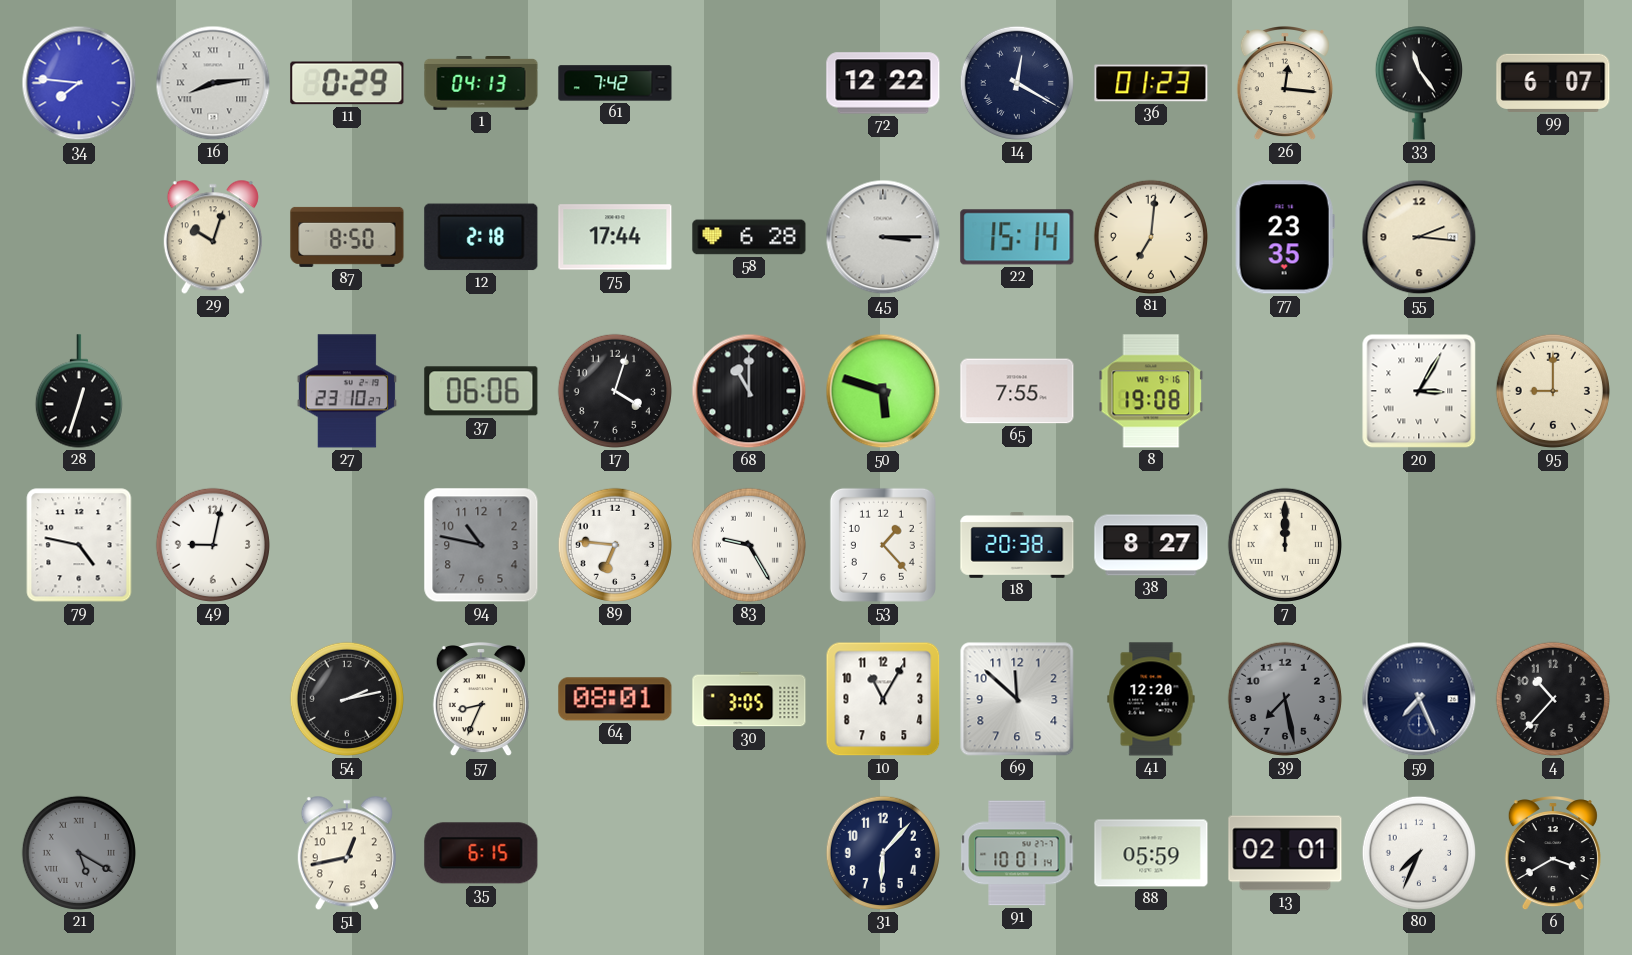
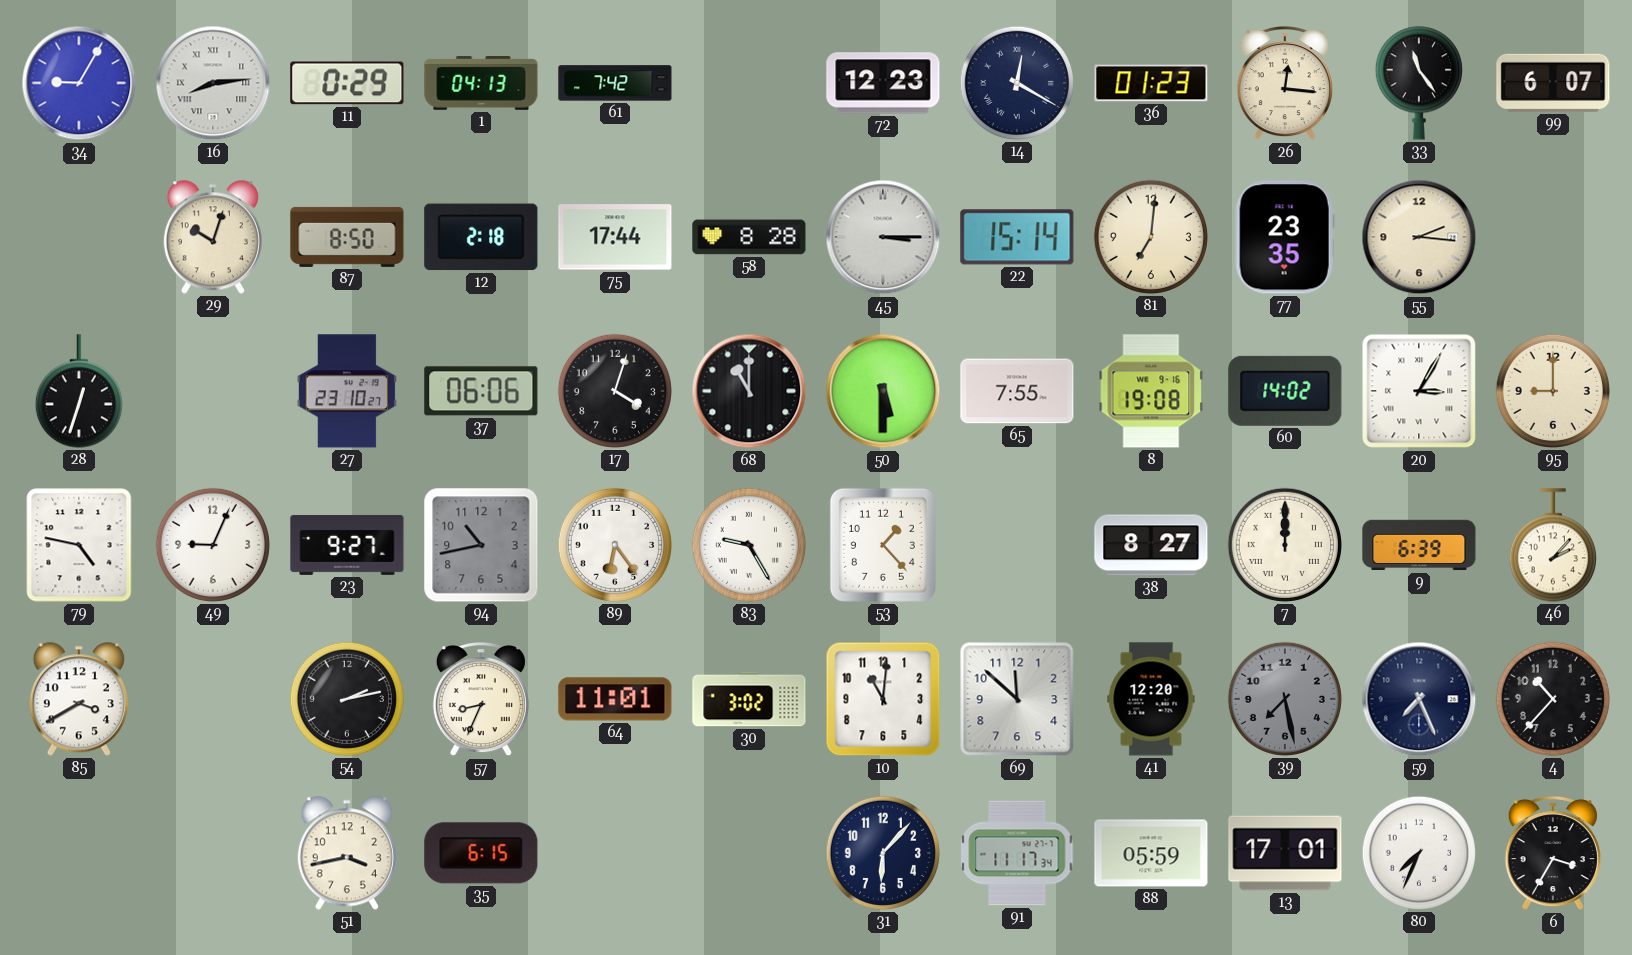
34: 7:46 -> 9:05 (79, 83)
72: 12:22 -> 12:23 (883, 83)
58: 6:28 -> 8:28 (749, 237)
50: 5:48 -> 5:30 (883, 391)
60: none -> 14:02 (1285, 391)
49: 9:02 -> 9:04 (213, 545)
23: none -> 9:27 (347, 545)
94: 10:47 -> 10:43 (481, 545)
89: 6:46 -> 6:24 (615, 545)
18: 20:38 -> none (1017, 546)
9: none -> 6:39 (1419, 545)
46: none -> 2:07 (1553, 545)
85: none -> 3:40 (79, 699)
64: 08:01 -> 11:01 (615, 699)
30: 3:05 -> 3:02 (749, 699)
10: 11:05 -> 11:01 (883, 699)
21: 5:20 -> none (79, 853)
51: 12:43 -> 3:43 (347, 853)
91: 10:01 -> 11:17 (1017, 853)
13: 02:01 -> 17:01 (1285, 853)
6: 3:40 -> 3:35 (1553, 854)
